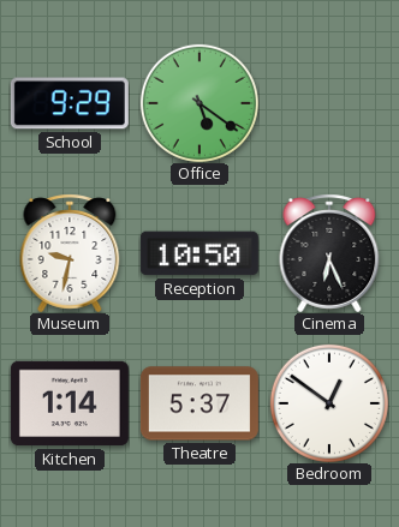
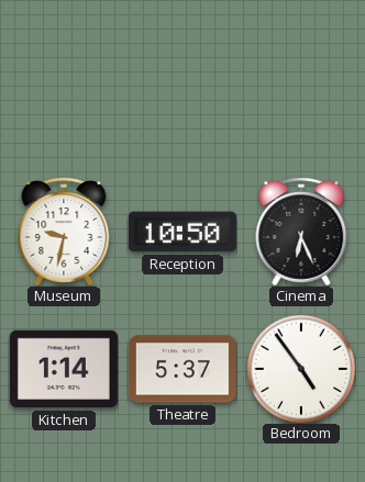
School: 9:29 -> none (70, 103)
Office: 5:21 -> none (199, 103)
Bedroom: 12:51 -> 4:54 (301, 369)
